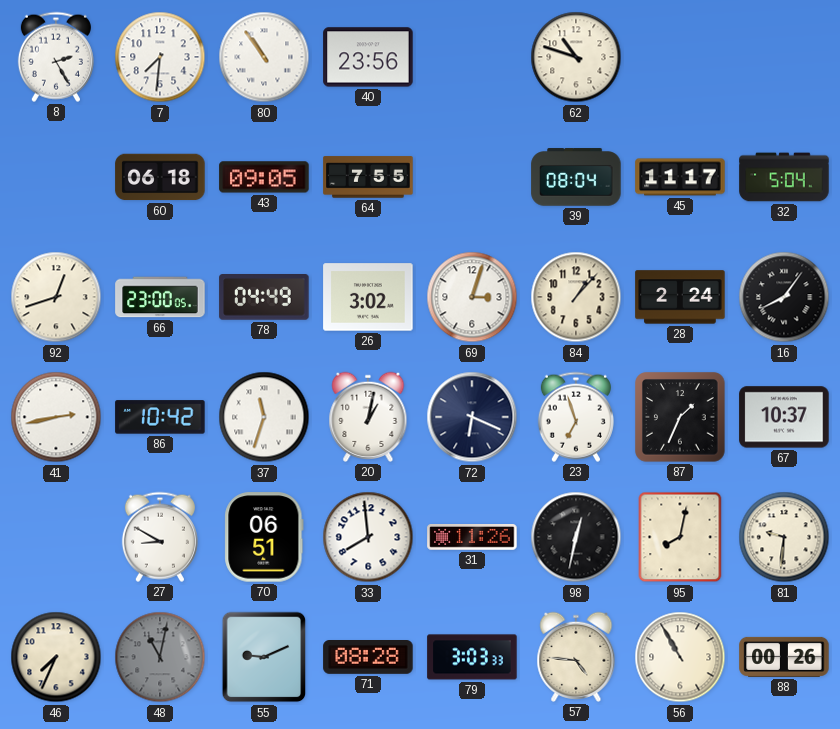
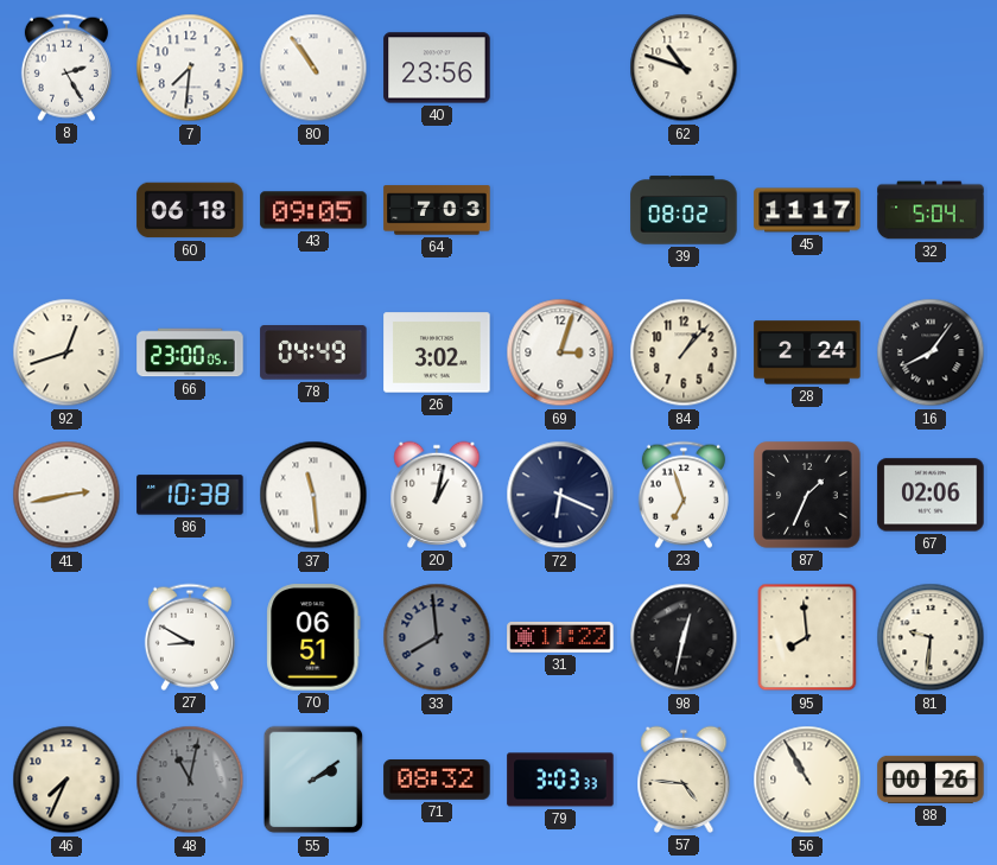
64: 7:55 -> 7:03 (437, 210)
39: 08:04 -> 08:02 (684, 210)
86: 10:42 -> 10:38 (190, 495)
37: 11:33 -> 11:29 (313, 495)
67: 10:37 -> 02:06 (931, 495)
33 dial: white -> grey (437, 637)
31: 11:26 -> 11:22 (560, 638)
95: 8:02 -> 7:59 (807, 637)
55: 9:11 -> 2:09 (313, 780)
71: 08:28 -> 08:32 (437, 781)
